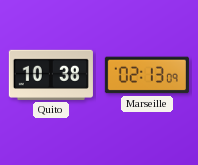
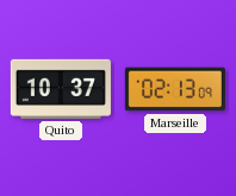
Quito: 10:38 -> 10:37 (61, 89)
